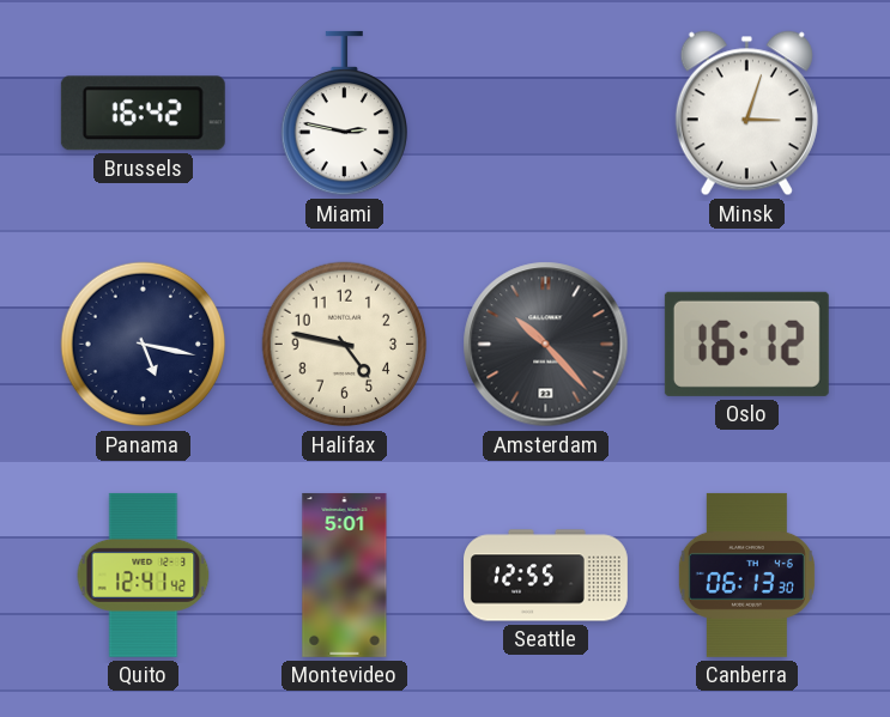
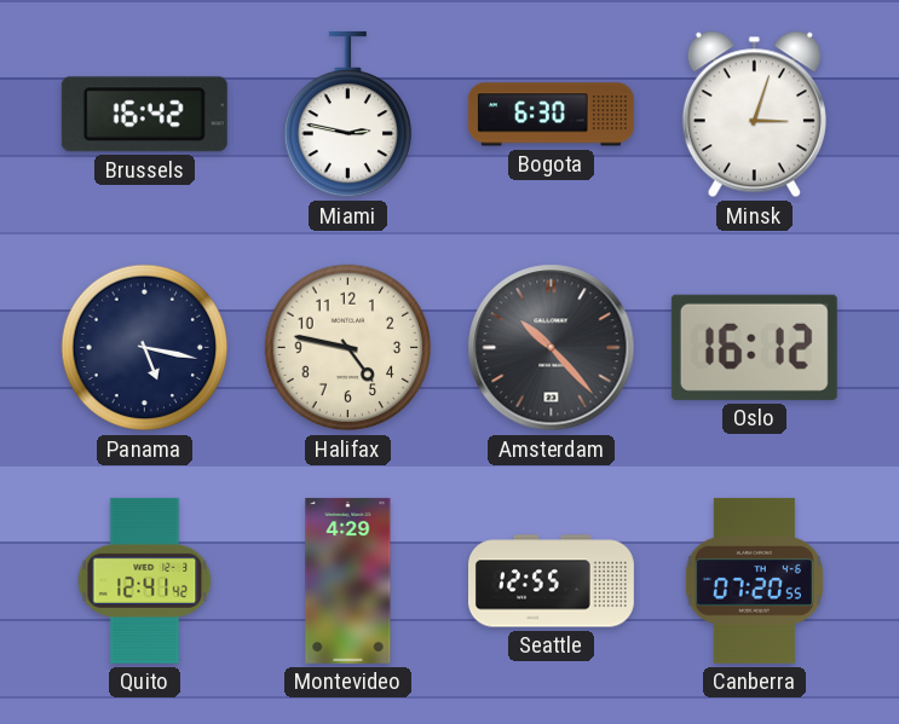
Bogota: none -> 6:30 (551, 115)
Montevideo: 5:01 -> 4:29 (348, 580)
Canberra: 06:13 -> 07:20 (754, 580)
